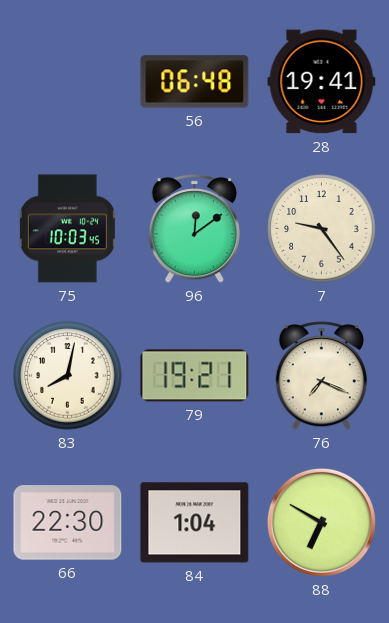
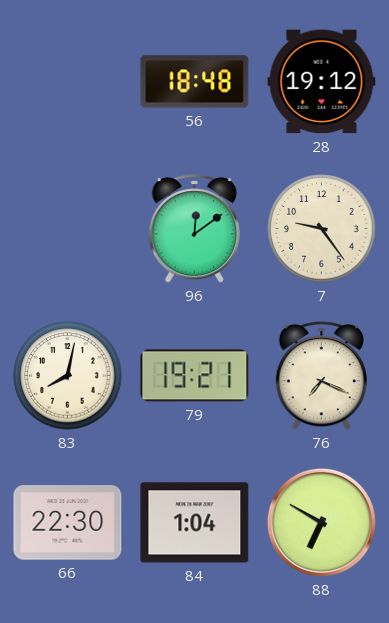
56: 06:48 -> 18:48 (195, 82)
28: 19:41 -> 19:12 (322, 82)
75: 10:03 -> none (67, 229)
